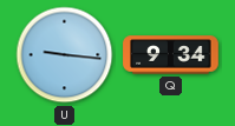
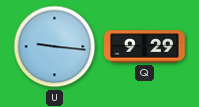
Q: 9:34 -> 9:29 (145, 47)
